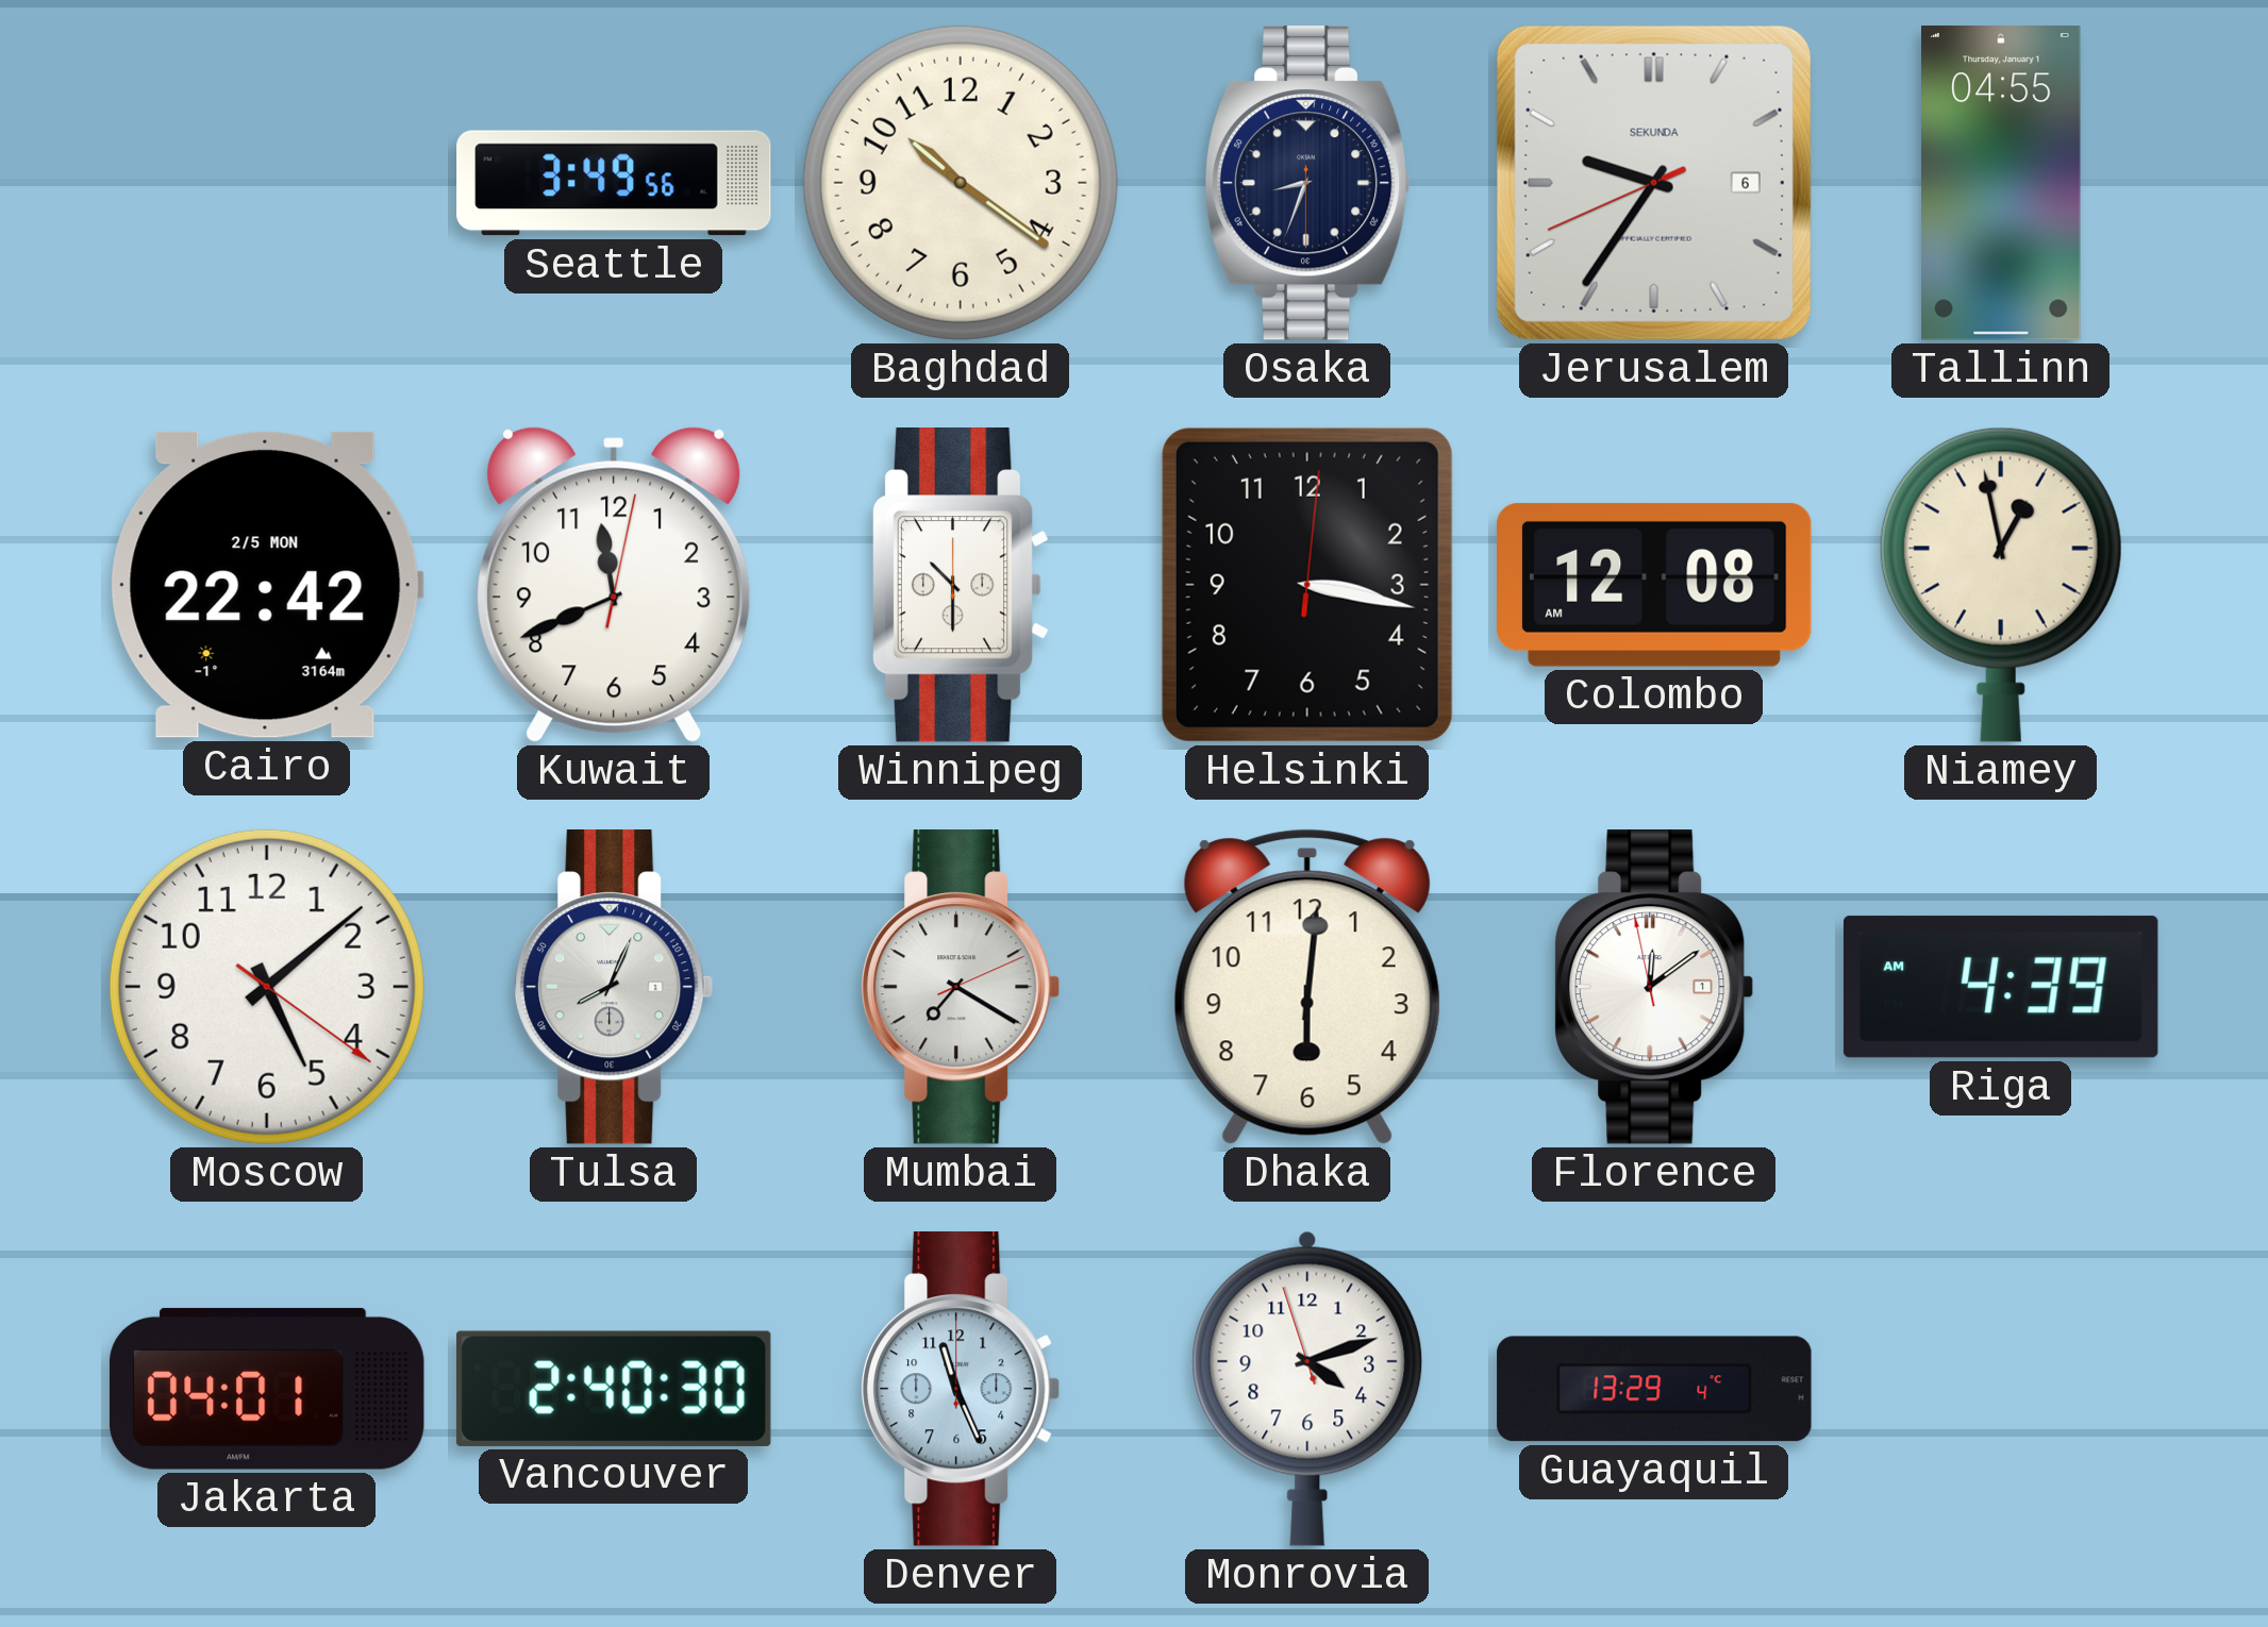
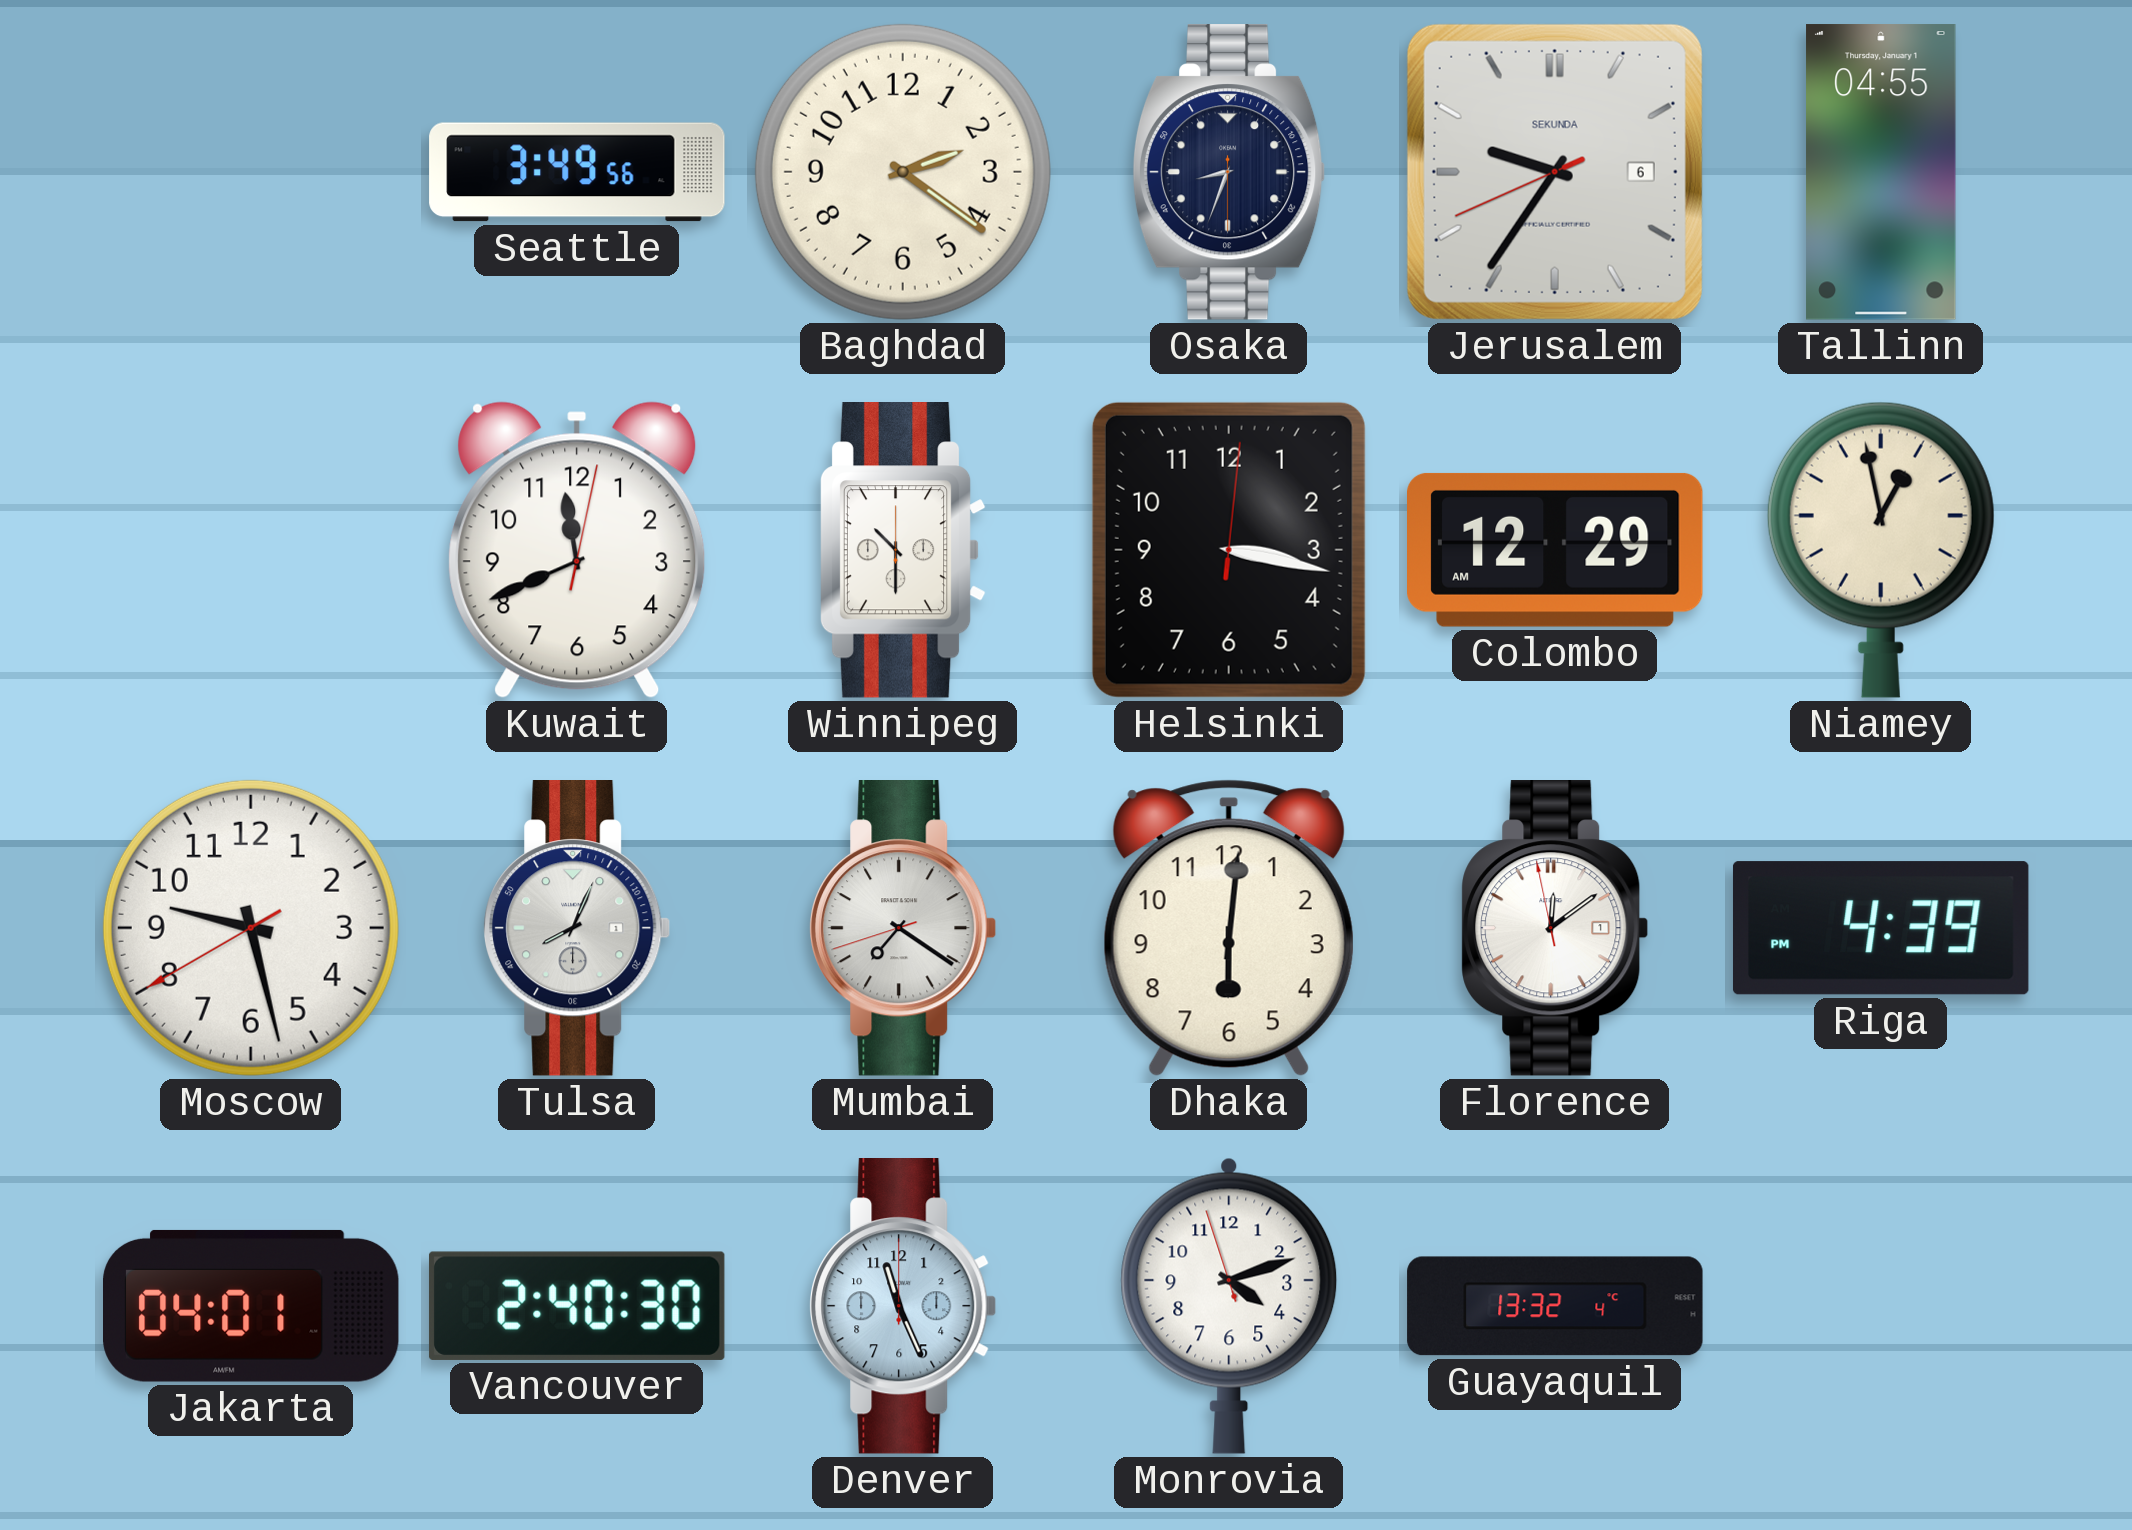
Baghdad: 10:21 -> 2:21 (903, 172)
Cairo: 22:42 -> none (267, 585)
Colombo: 12:08 -> 12:29 (1556, 550)
Moscow: 5:08 -> 9:27 (251, 928)
Mumbai: 7:20:11 -> 7:20:42 (903, 929)
Riga: 4:39 AM -> 4:39 PM (1881, 928)
Guayaquil: 13:29 -> 13:32 (1555, 1306)
